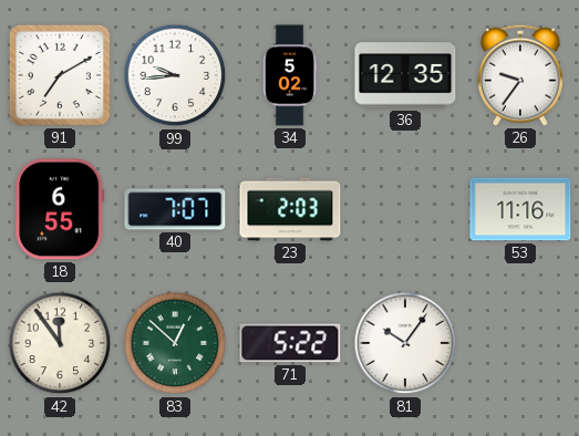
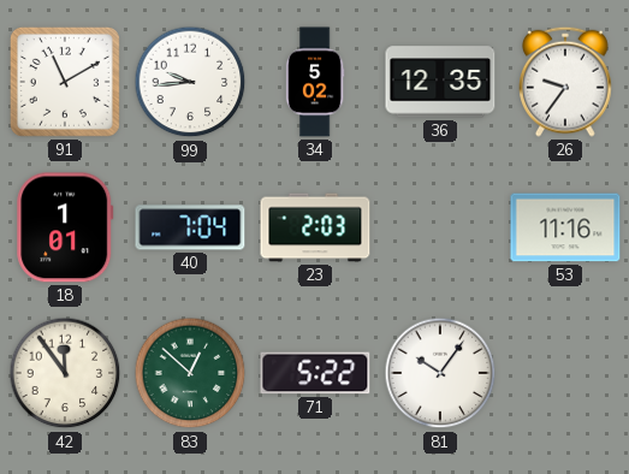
91: 7:10 -> 11:10 (65, 82)
18: 6:55 -> 1:01 (65, 227)
40: 7:07 -> 7:04 (190, 227)
